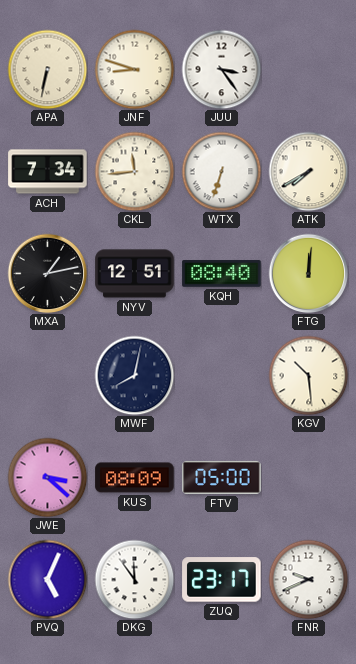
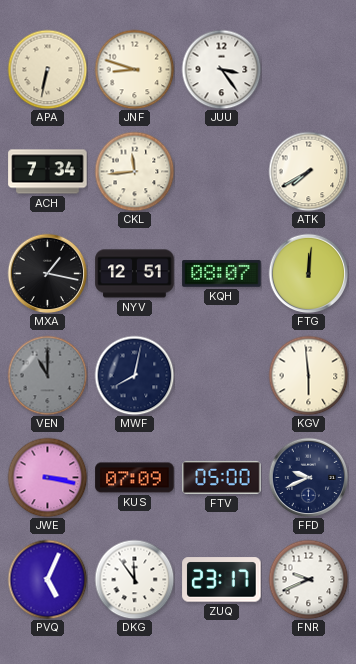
WTX: 6:33 -> none (221, 171)
MXA: 1:13 -> 1:17 (47, 273)
KQH: 08:40 -> 08:07 (222, 274)
VEN: none -> 11:00 (47, 375)
KGV: 10:29 -> 5:59 (308, 375)
JWE: 3:22 -> 3:17 (47, 477)
KUS: 08:09 -> 07:09 (135, 478)
FFD: none -> 9:41 (308, 477)
